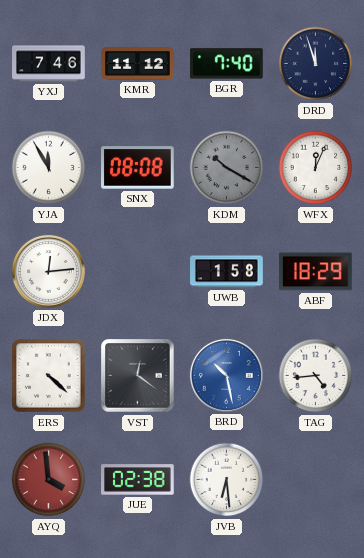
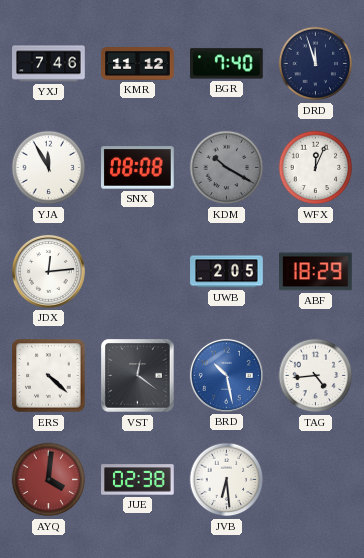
UWB: 1:58 -> 2:05 (227, 272)
AYQ: 3:59 -> 4:01 (49, 480)
